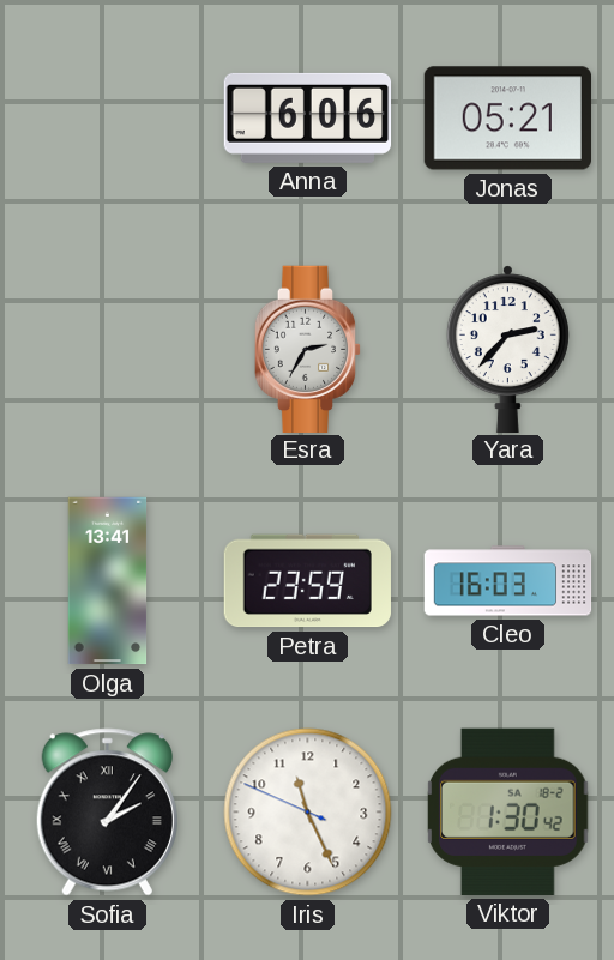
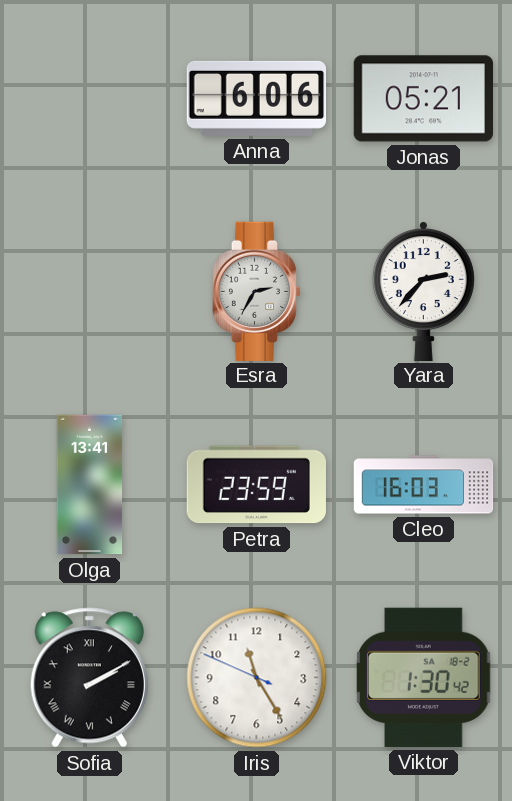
Sofia: 2:06 -> 2:10 (89, 678)
Iris: 11:25 -> 11:24 (257, 678)
